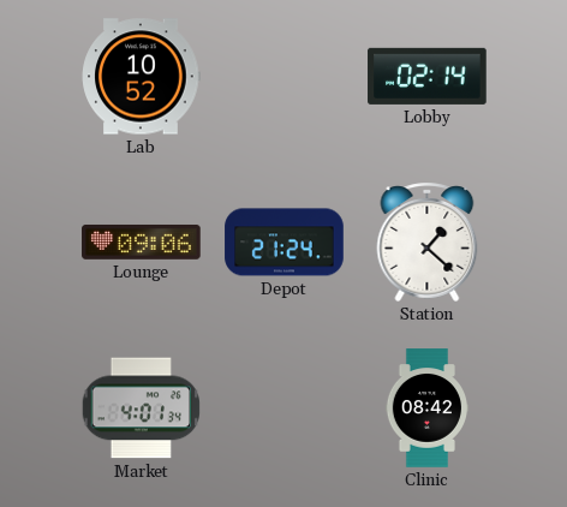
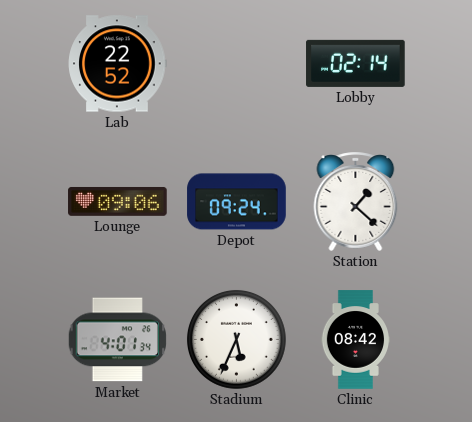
Lab: 10:52 -> 22:52 (118, 64)
Depot: 21:24 -> 09:24 (237, 202)
Stadium: none -> 5:34 (236, 339)
